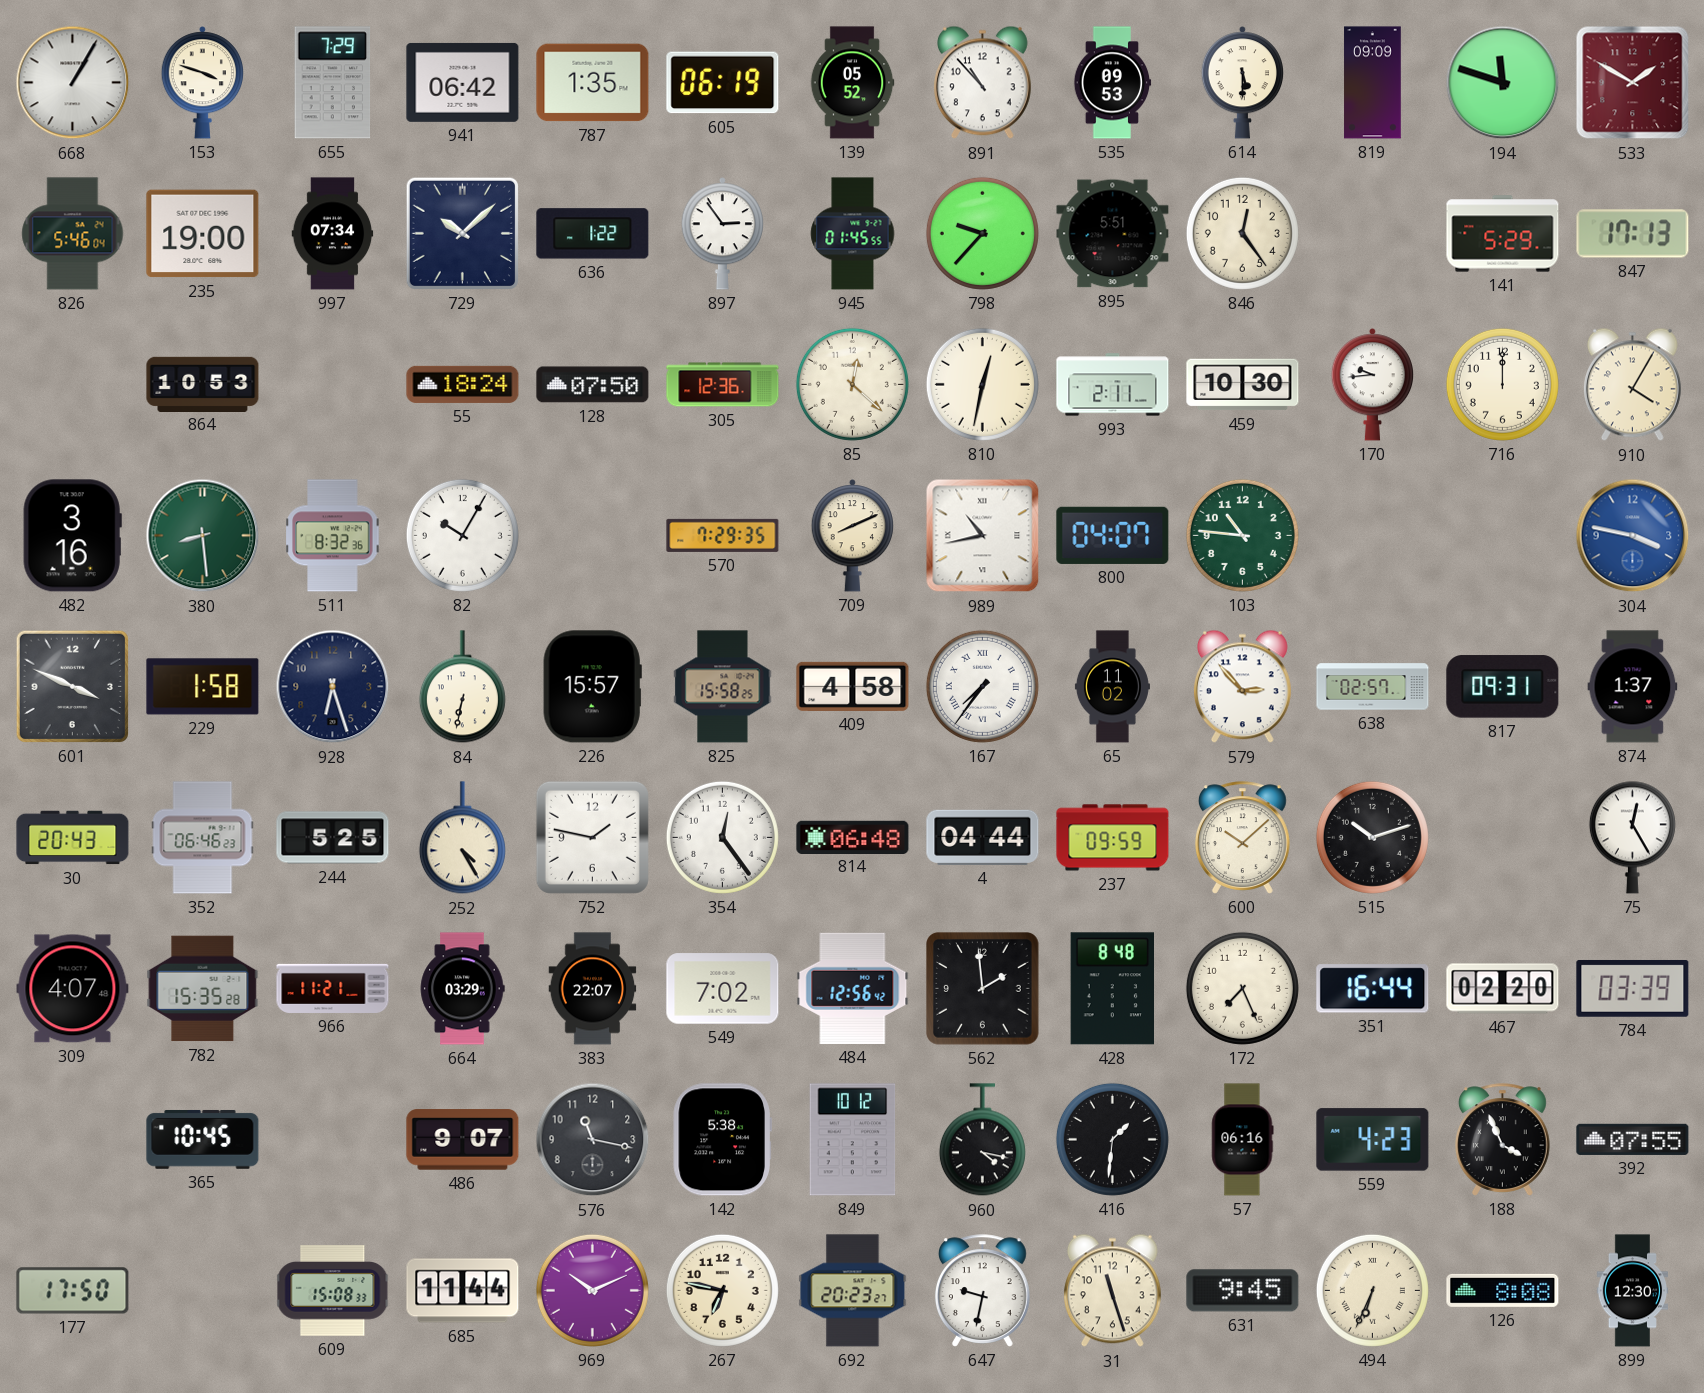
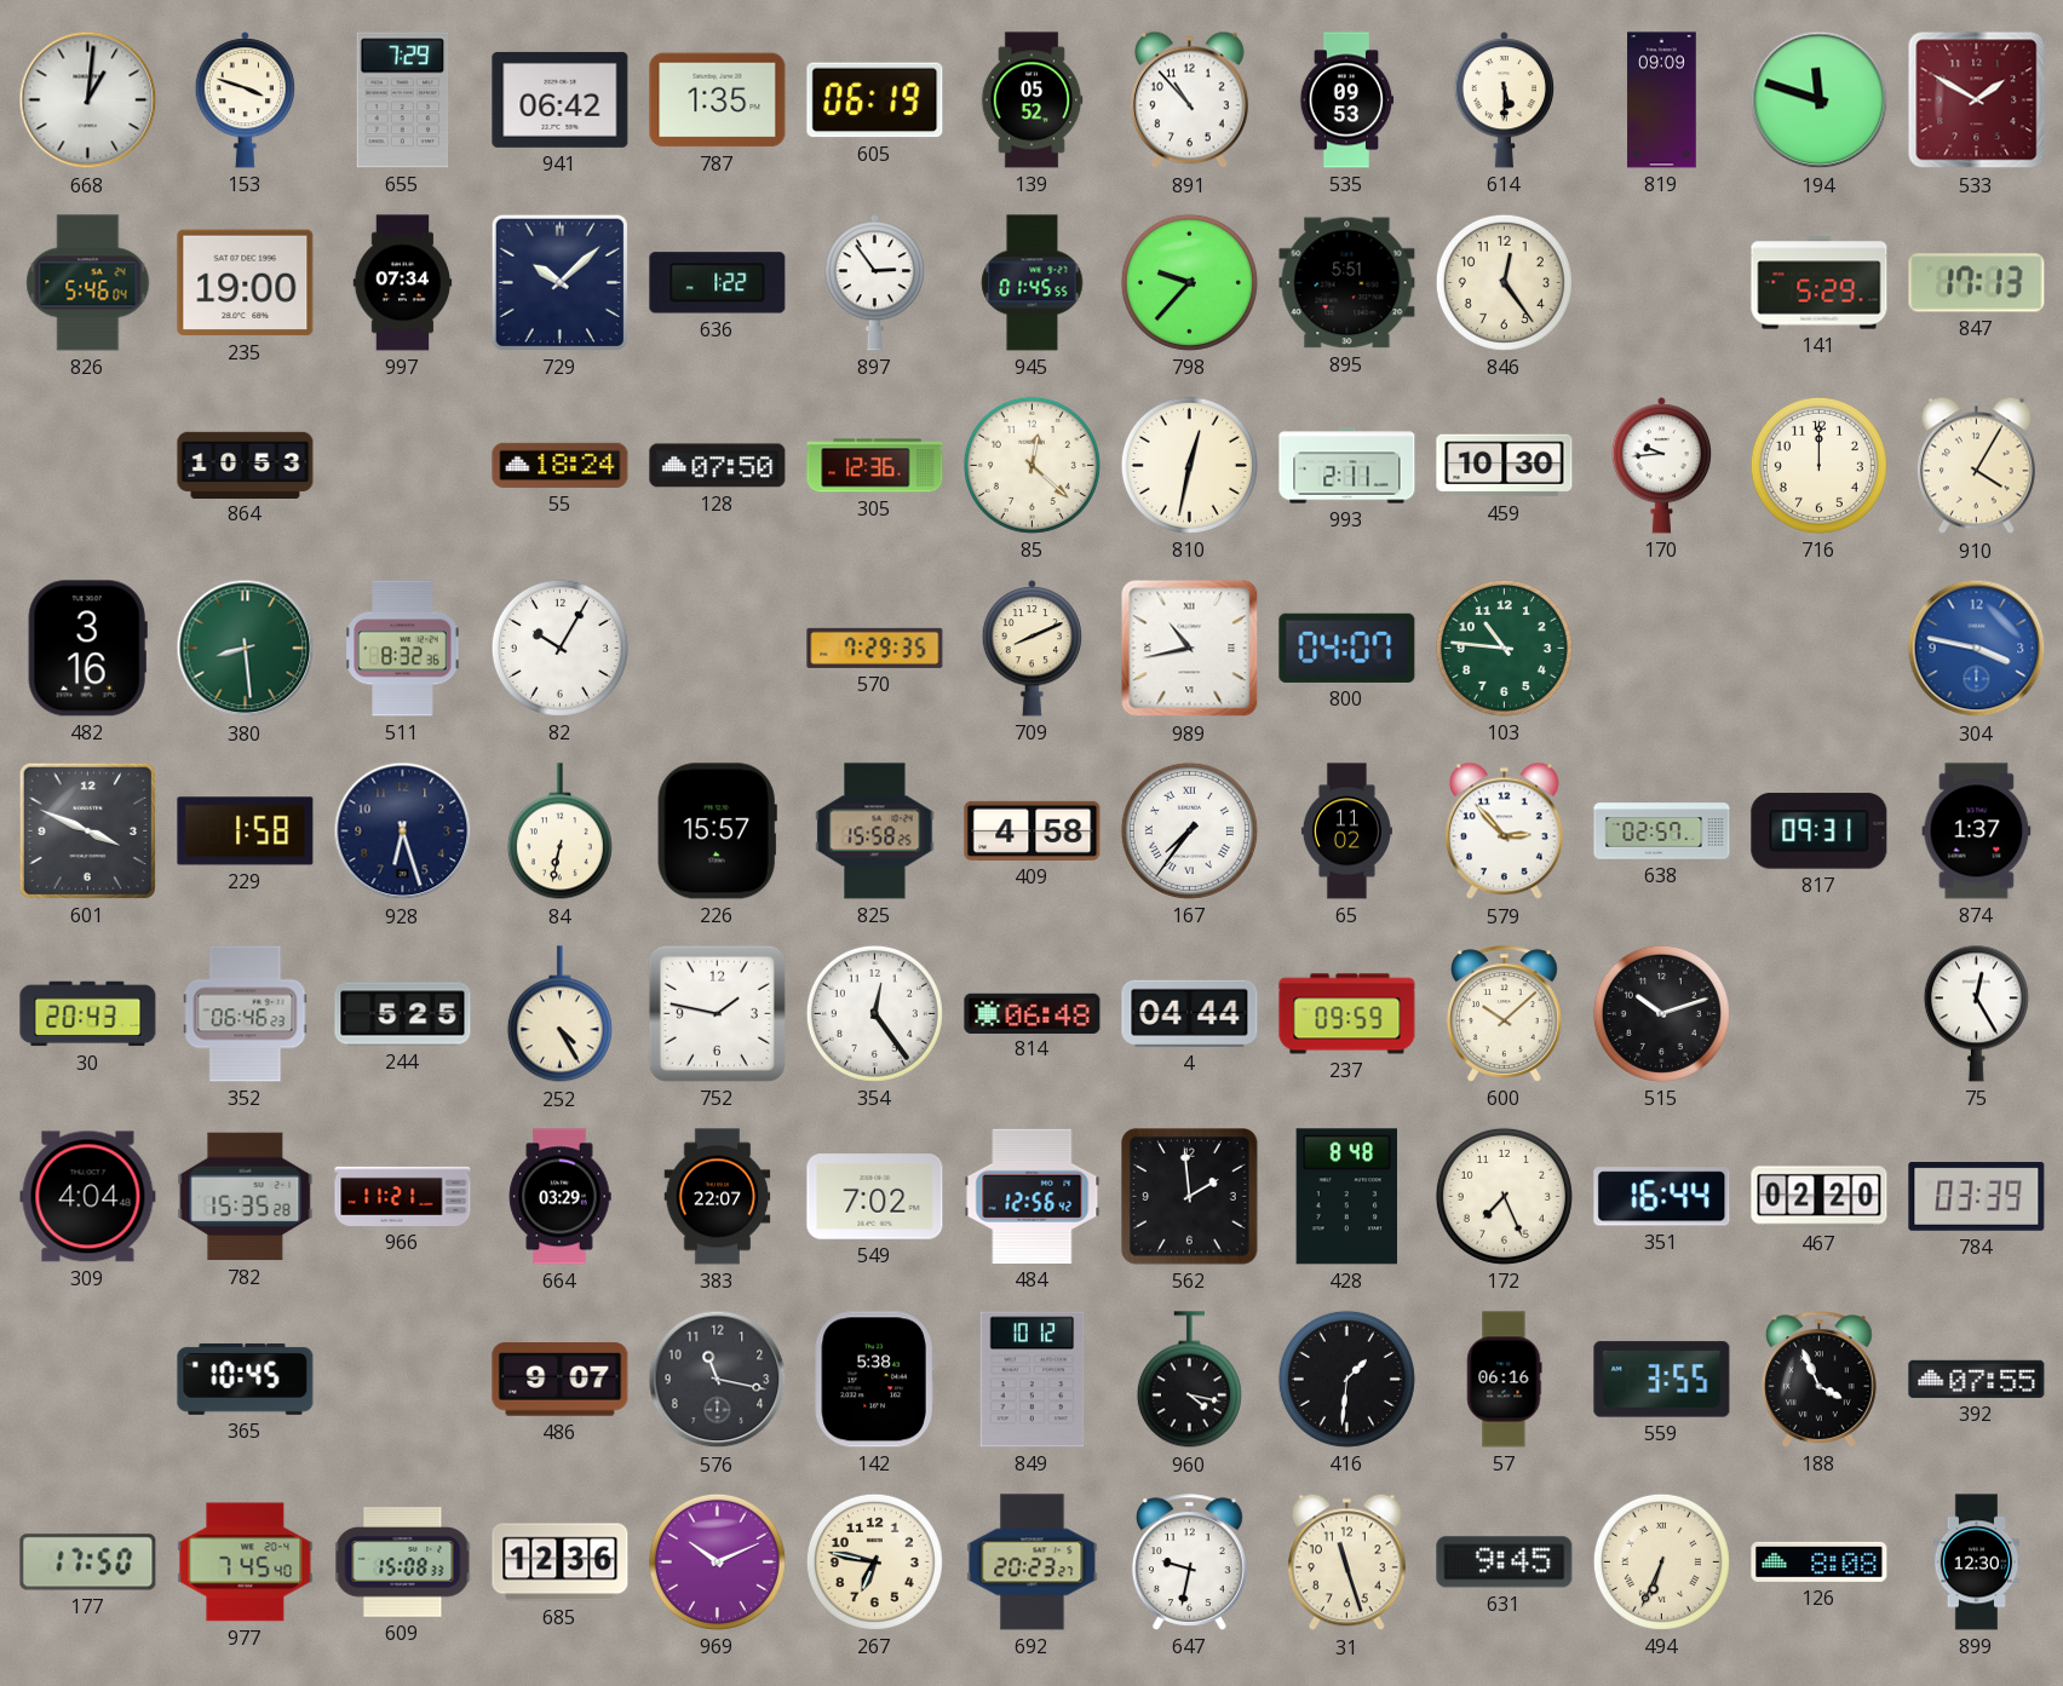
668: 1:05 -> 1:01 (88, 100)
309: 4:07 -> 4:04 (88, 1197)
559: 4:23 -> 3:55 (1662, 1380)
977: none -> 7:45 (246, 1563)
685: 11:44 -> 12:36 (561, 1563)
